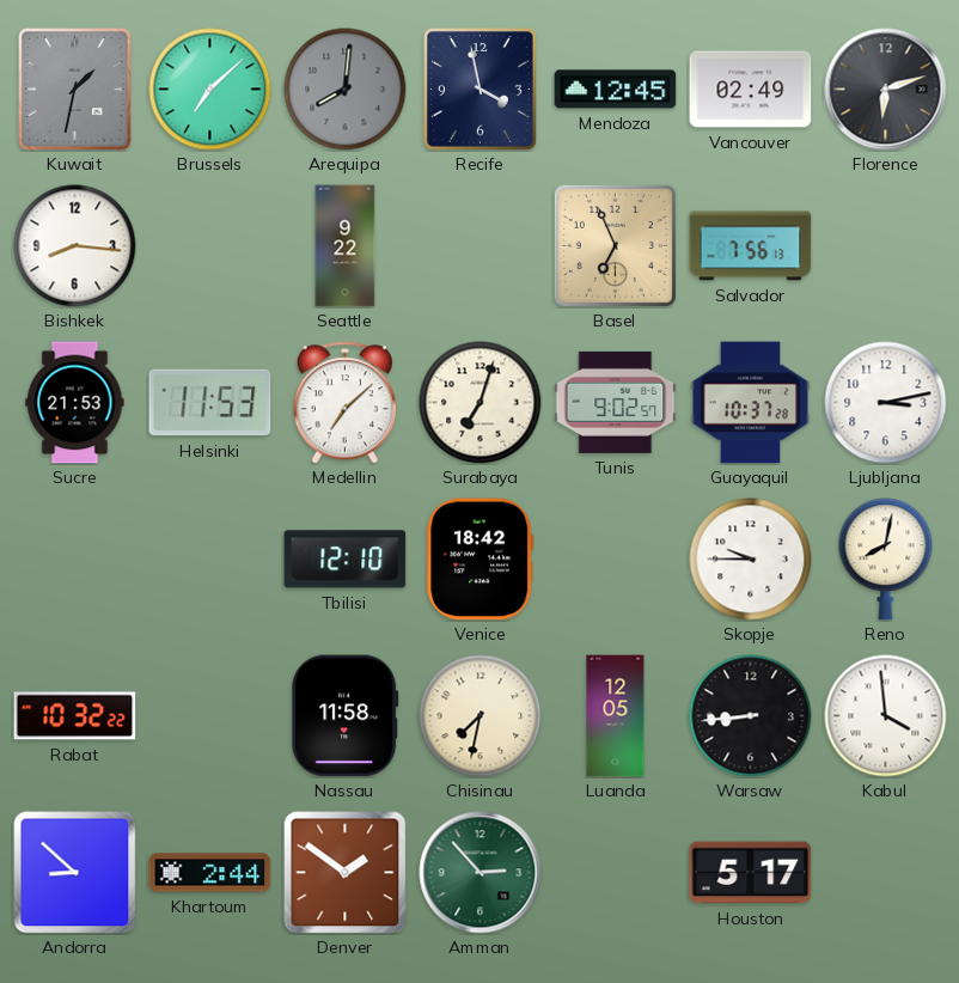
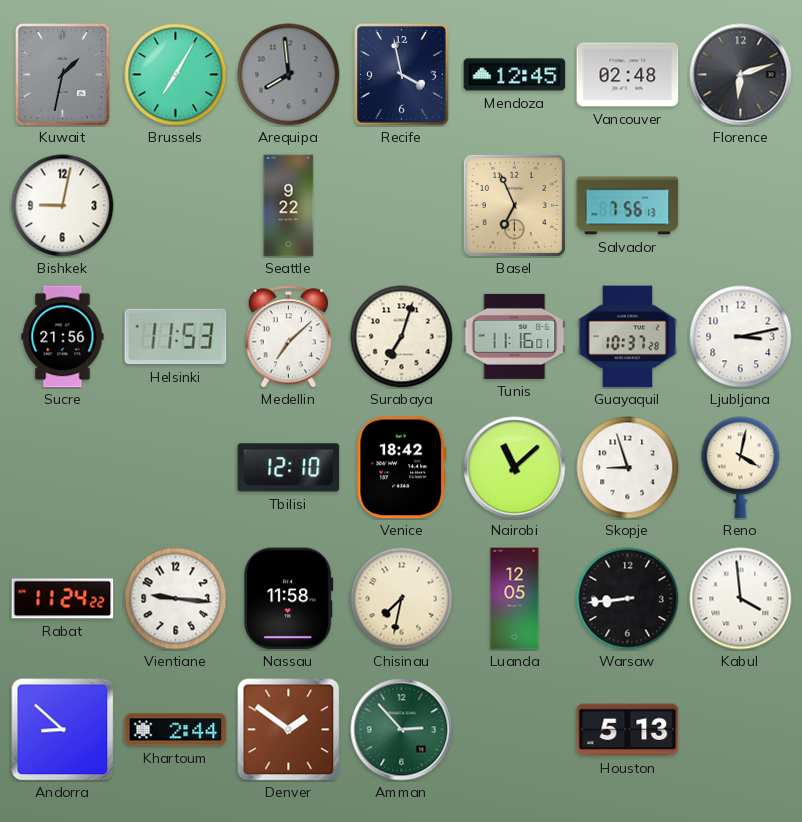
Brussels: 7:08 -> 7:05 (176, 75)
Arequipa: 8:01 -> 7:59 (289, 75)
Vancouver: 02:49 -> 02:48 (628, 75)
Bishkek: 8:16 -> 9:02 (63, 206)
Sucre: 21:53 -> 21:56 (63, 337)
Tunis: 9:02 -> 11:16 (515, 336)
Nairobi: none -> 11:08 (515, 468)
Skopje: 9:45 -> 8:57 (628, 468)
Reno: 8:02 -> 4:02 (741, 468)
Rabat: 10:32 -> 11:24 (63, 599)
Vientiane: none -> 9:16 (176, 599)
Houston: 5:17 -> 5:13 (628, 730)
